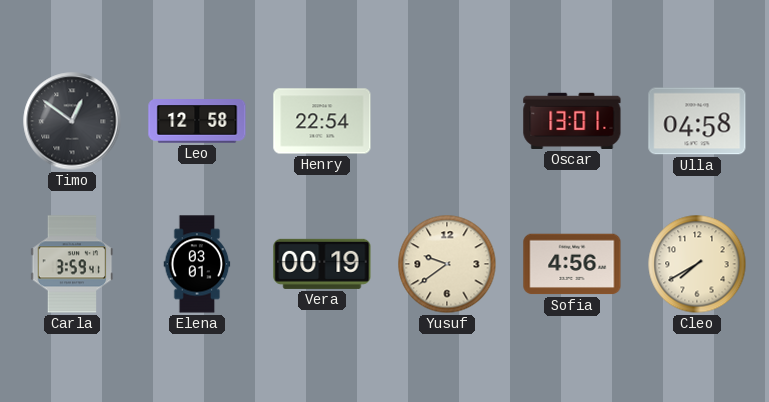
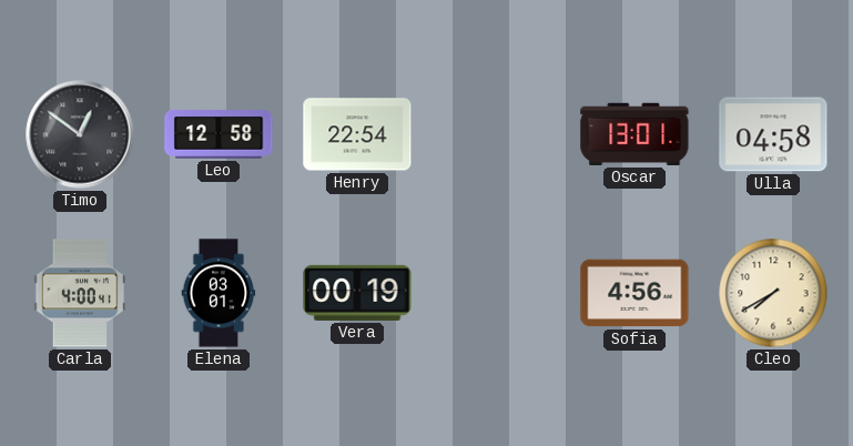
Carla: 3:59 -> 4:00 (80, 293)
Yusuf: 9:39 -> none (447, 264)
